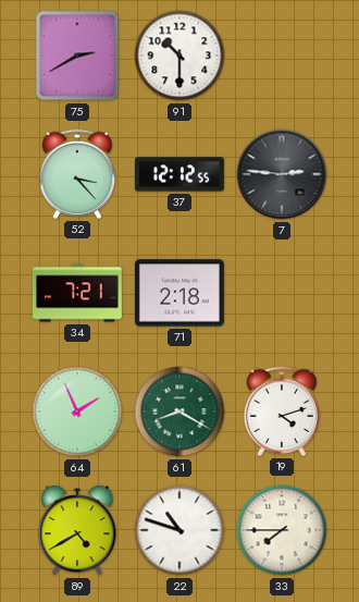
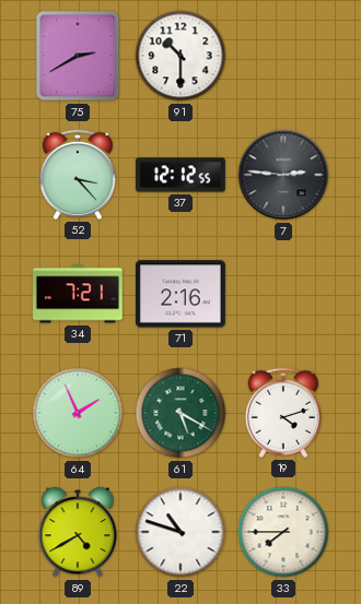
71: 2:18 -> 2:16 (180, 294)
61: 8:20 -> 5:20 (180, 413)
